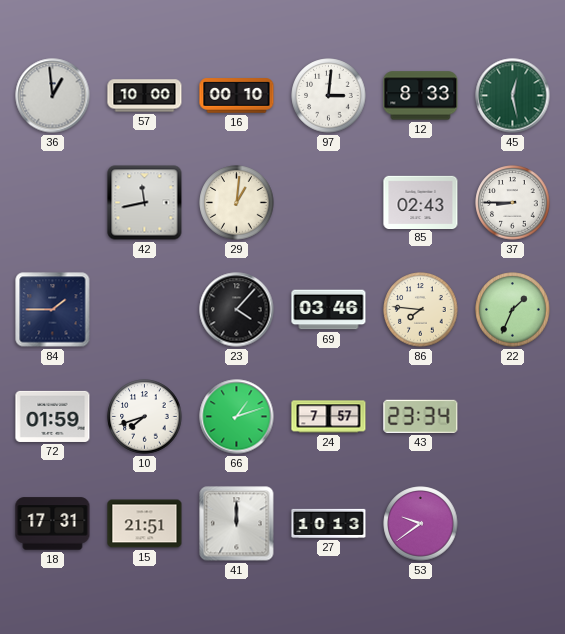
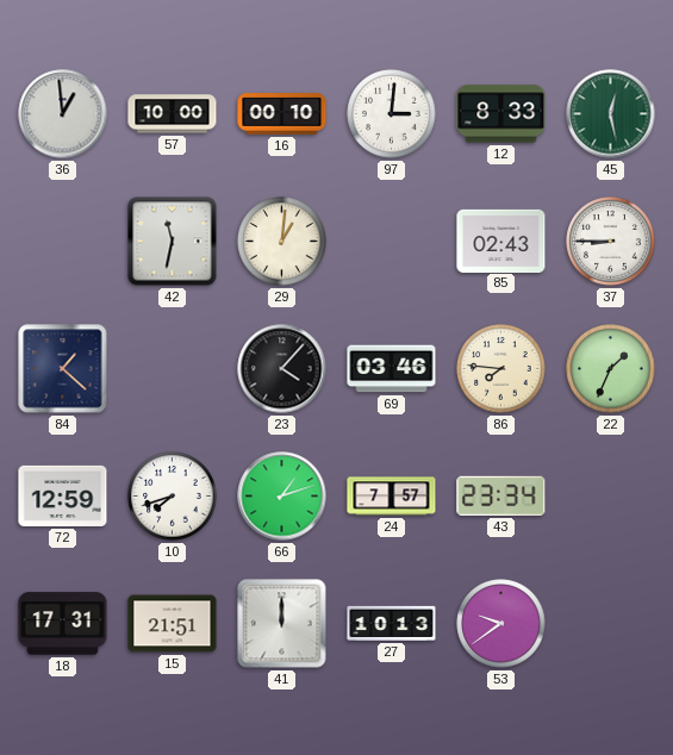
42: 11:43 -> 11:32 (173, 242)
84: 1:45 -> 1:22 (63, 369)
72: 01:59 -> 12:59 (63, 495)
